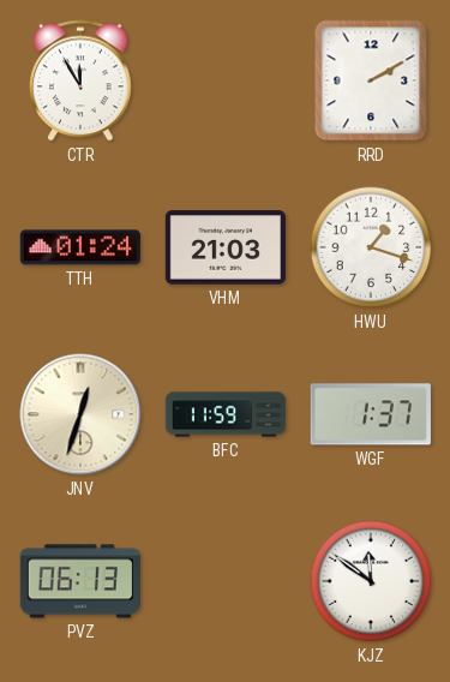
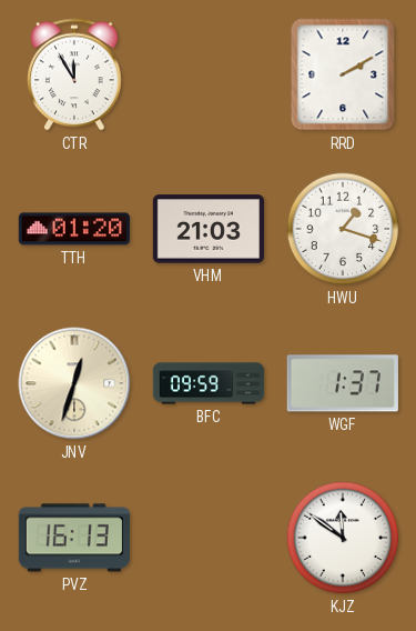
TTH: 01:24 -> 01:20 (74, 229)
BFC: 11:59 -> 09:59 (209, 383)
PVZ: 06:13 -> 16:13 (74, 538)
